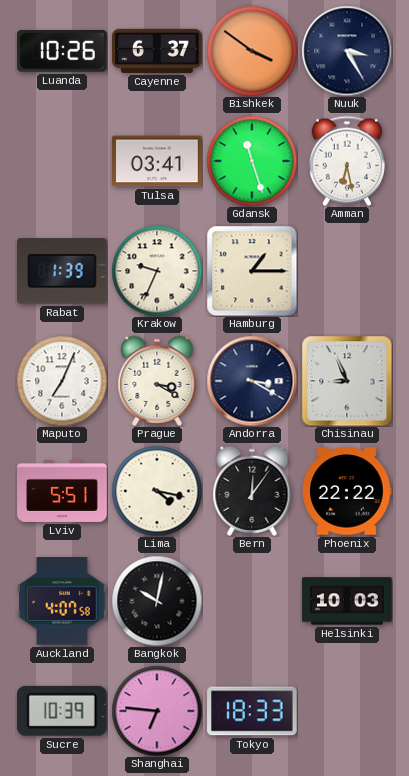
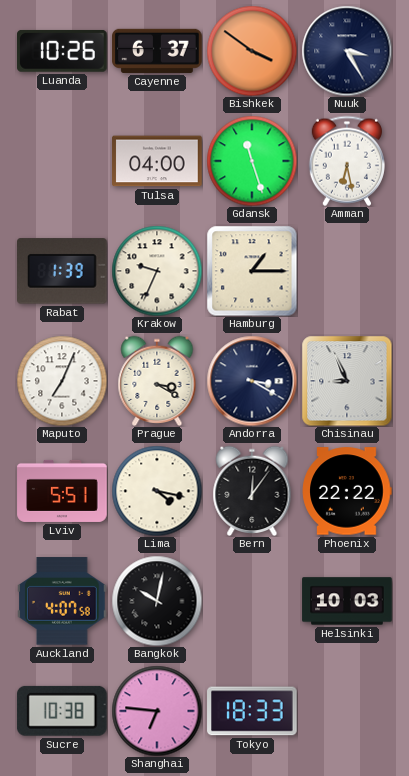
Tulsa: 03:41 -> 04:00 (157, 161)
Sucre: 10:39 -> 10:38 (62, 711)
